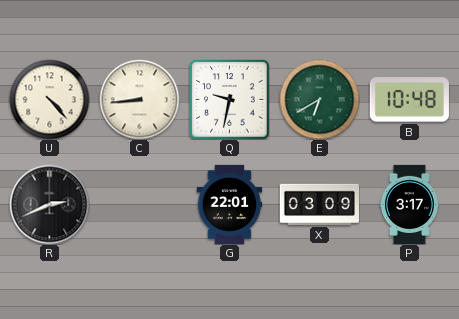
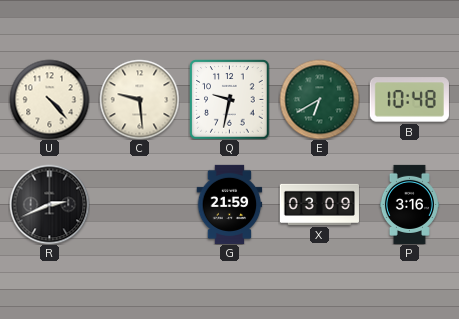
C: 8:44 -> 9:29 (139, 99)
G: 22:01 -> 21:59 (230, 204)
P: 3:17 -> 3:16 (409, 204)
